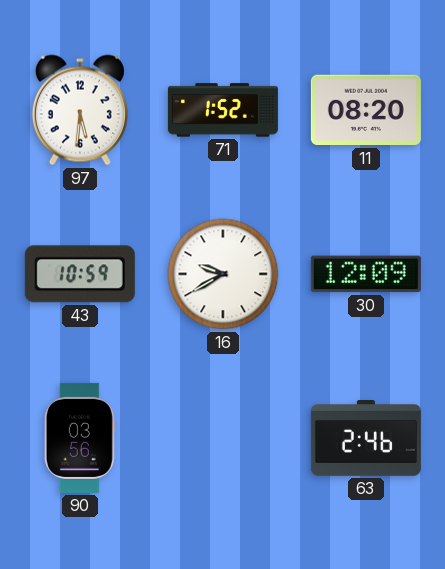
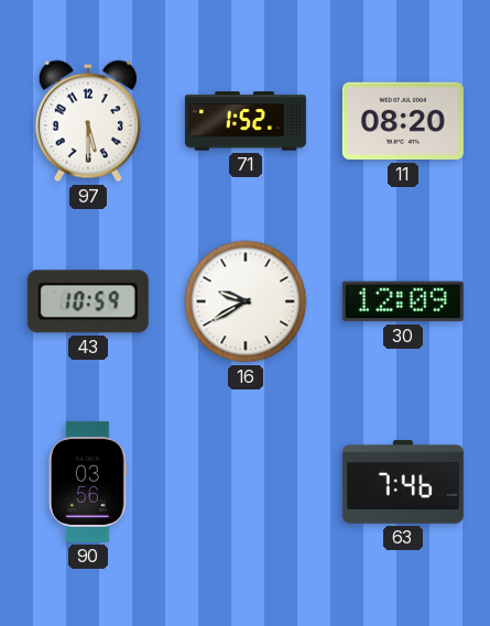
97: 5:31 -> 5:30 (88, 121)
63: 2:46 -> 7:46 (403, 483)
